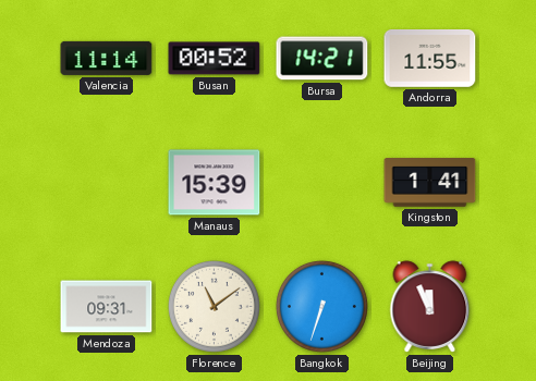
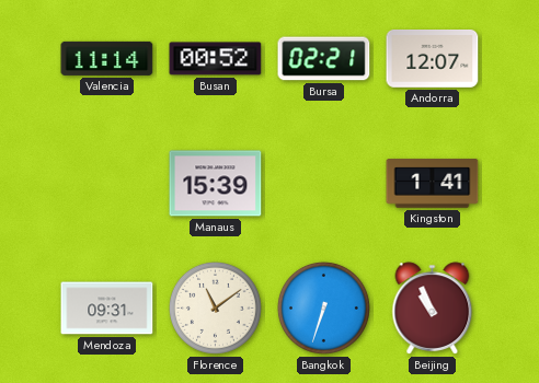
Bursa: 14:21 -> 02:21 (324, 59)
Andorra: 11:55 -> 12:07 (433, 59)
Beijing: 11:56 -> 10:56 (433, 309)
